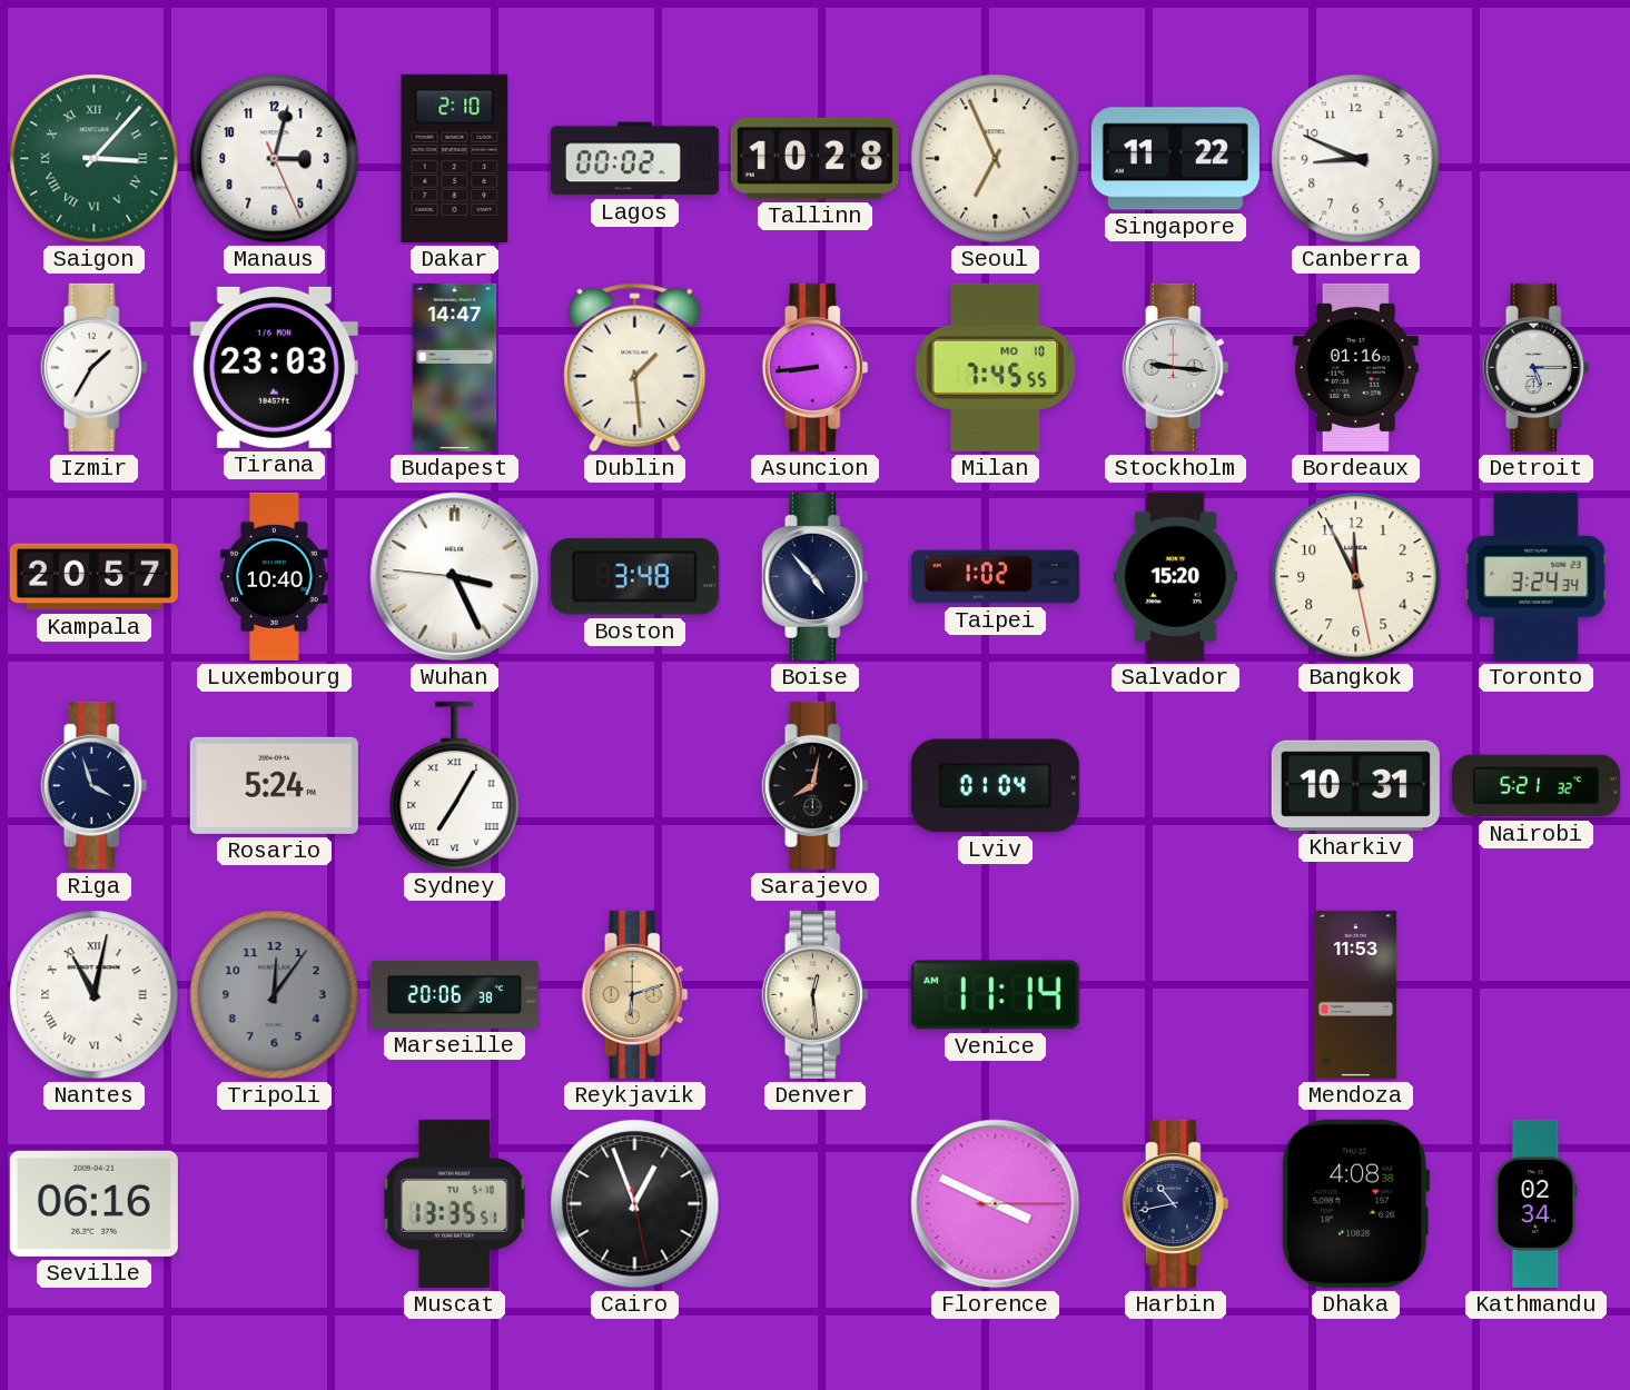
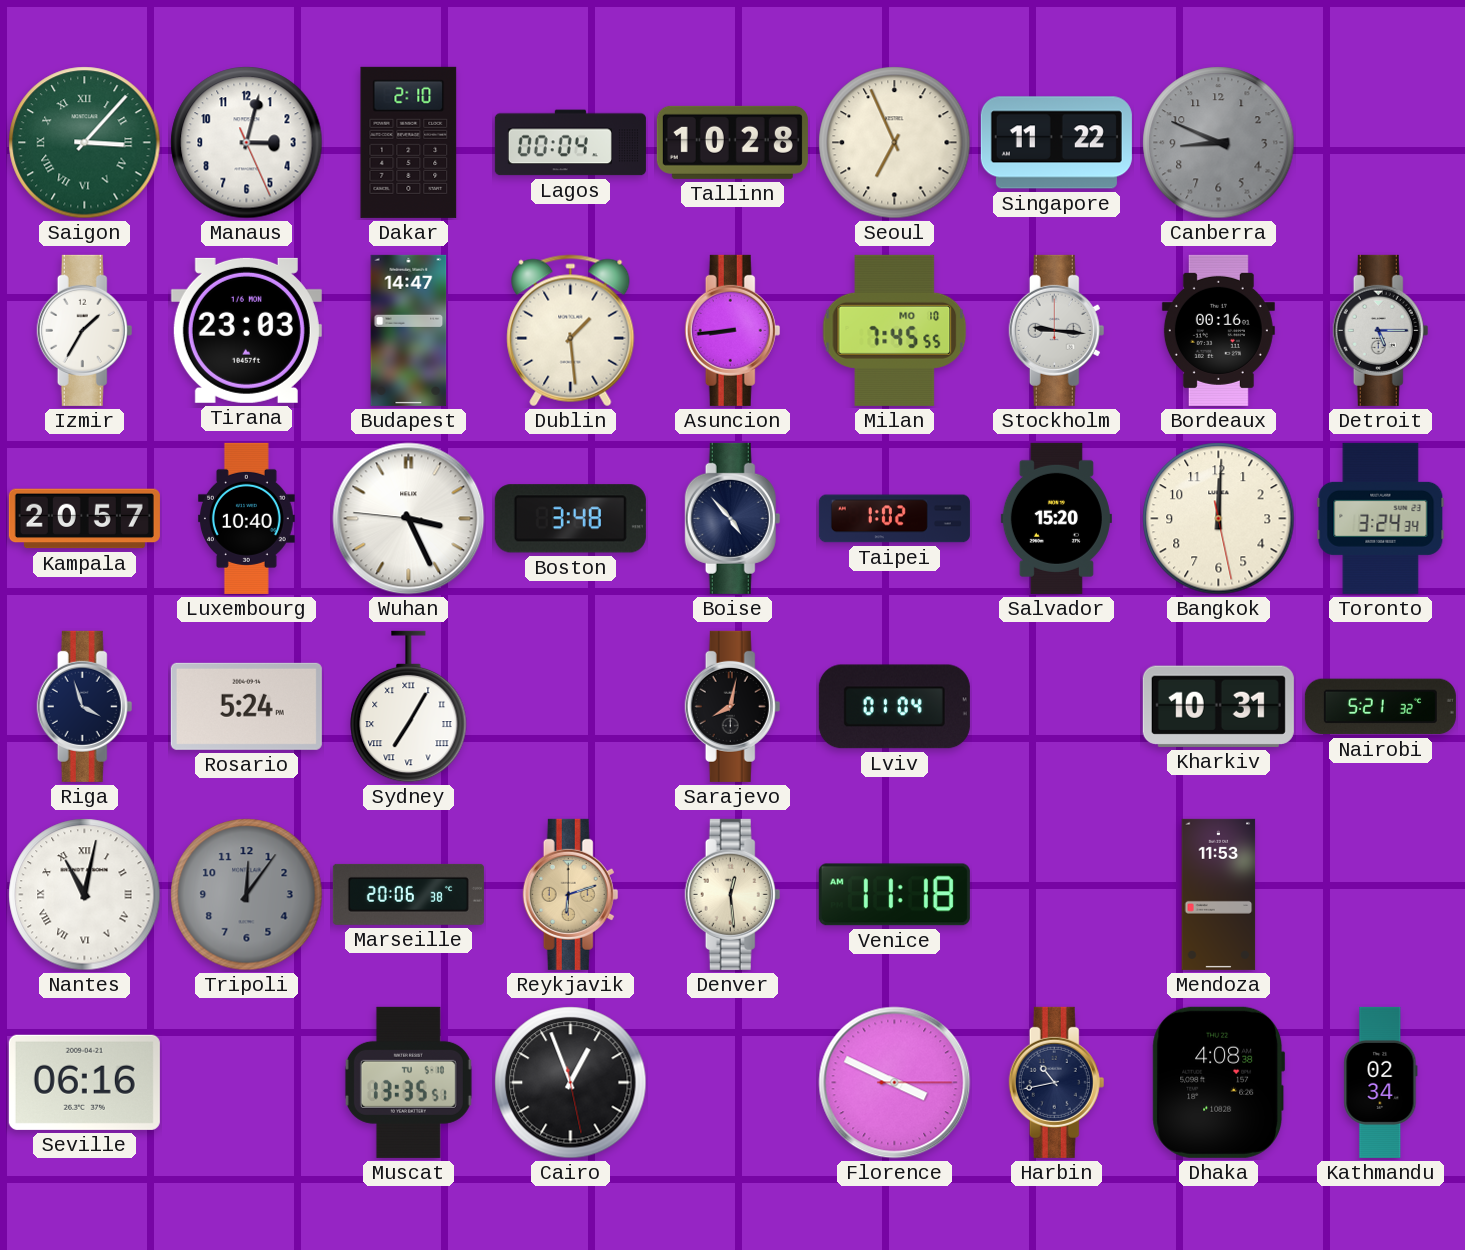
Lagos: 00:02 -> 00:04 (570, 143)
Canberra dial: white -> grey (1219, 143)
Bordeaux: 01:16 -> 00:16 (1218, 330)
Bangkok: 11:55 -> 12:00 (1219, 519)
Venice: 11:14 -> 11:18 (894, 895)
